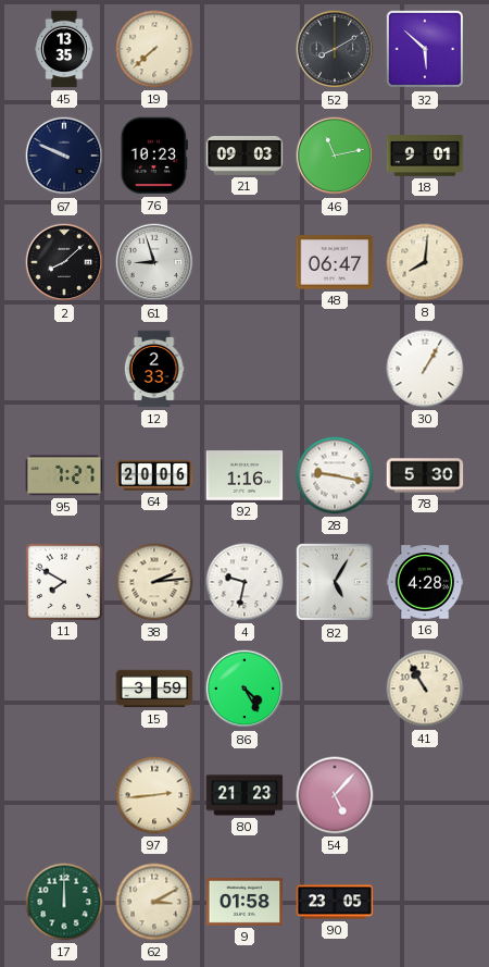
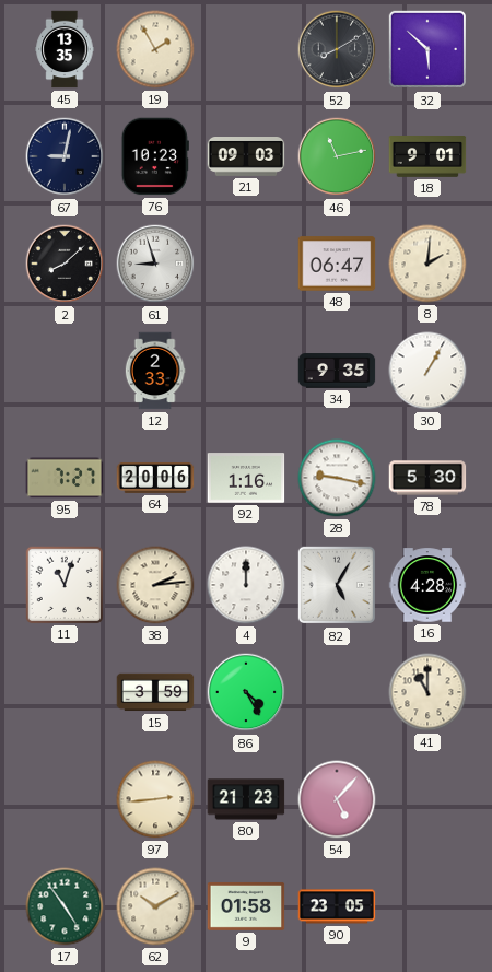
19: 7:38 -> 1:55 (155, 49)
67: 9:49 -> 9:02 (65, 156)
8: 8:01 -> 2:01 (427, 264)
34: none -> 9:35 (337, 371)
11: 7:50 -> 11:03 (63, 584)
4: 9:32 -> 12:00 (246, 585)
41: 10:55 -> 11:00 (427, 692)
17: 12:00 -> 4:54 (65, 906)
62: 3:10 -> 10:10 (155, 906)
